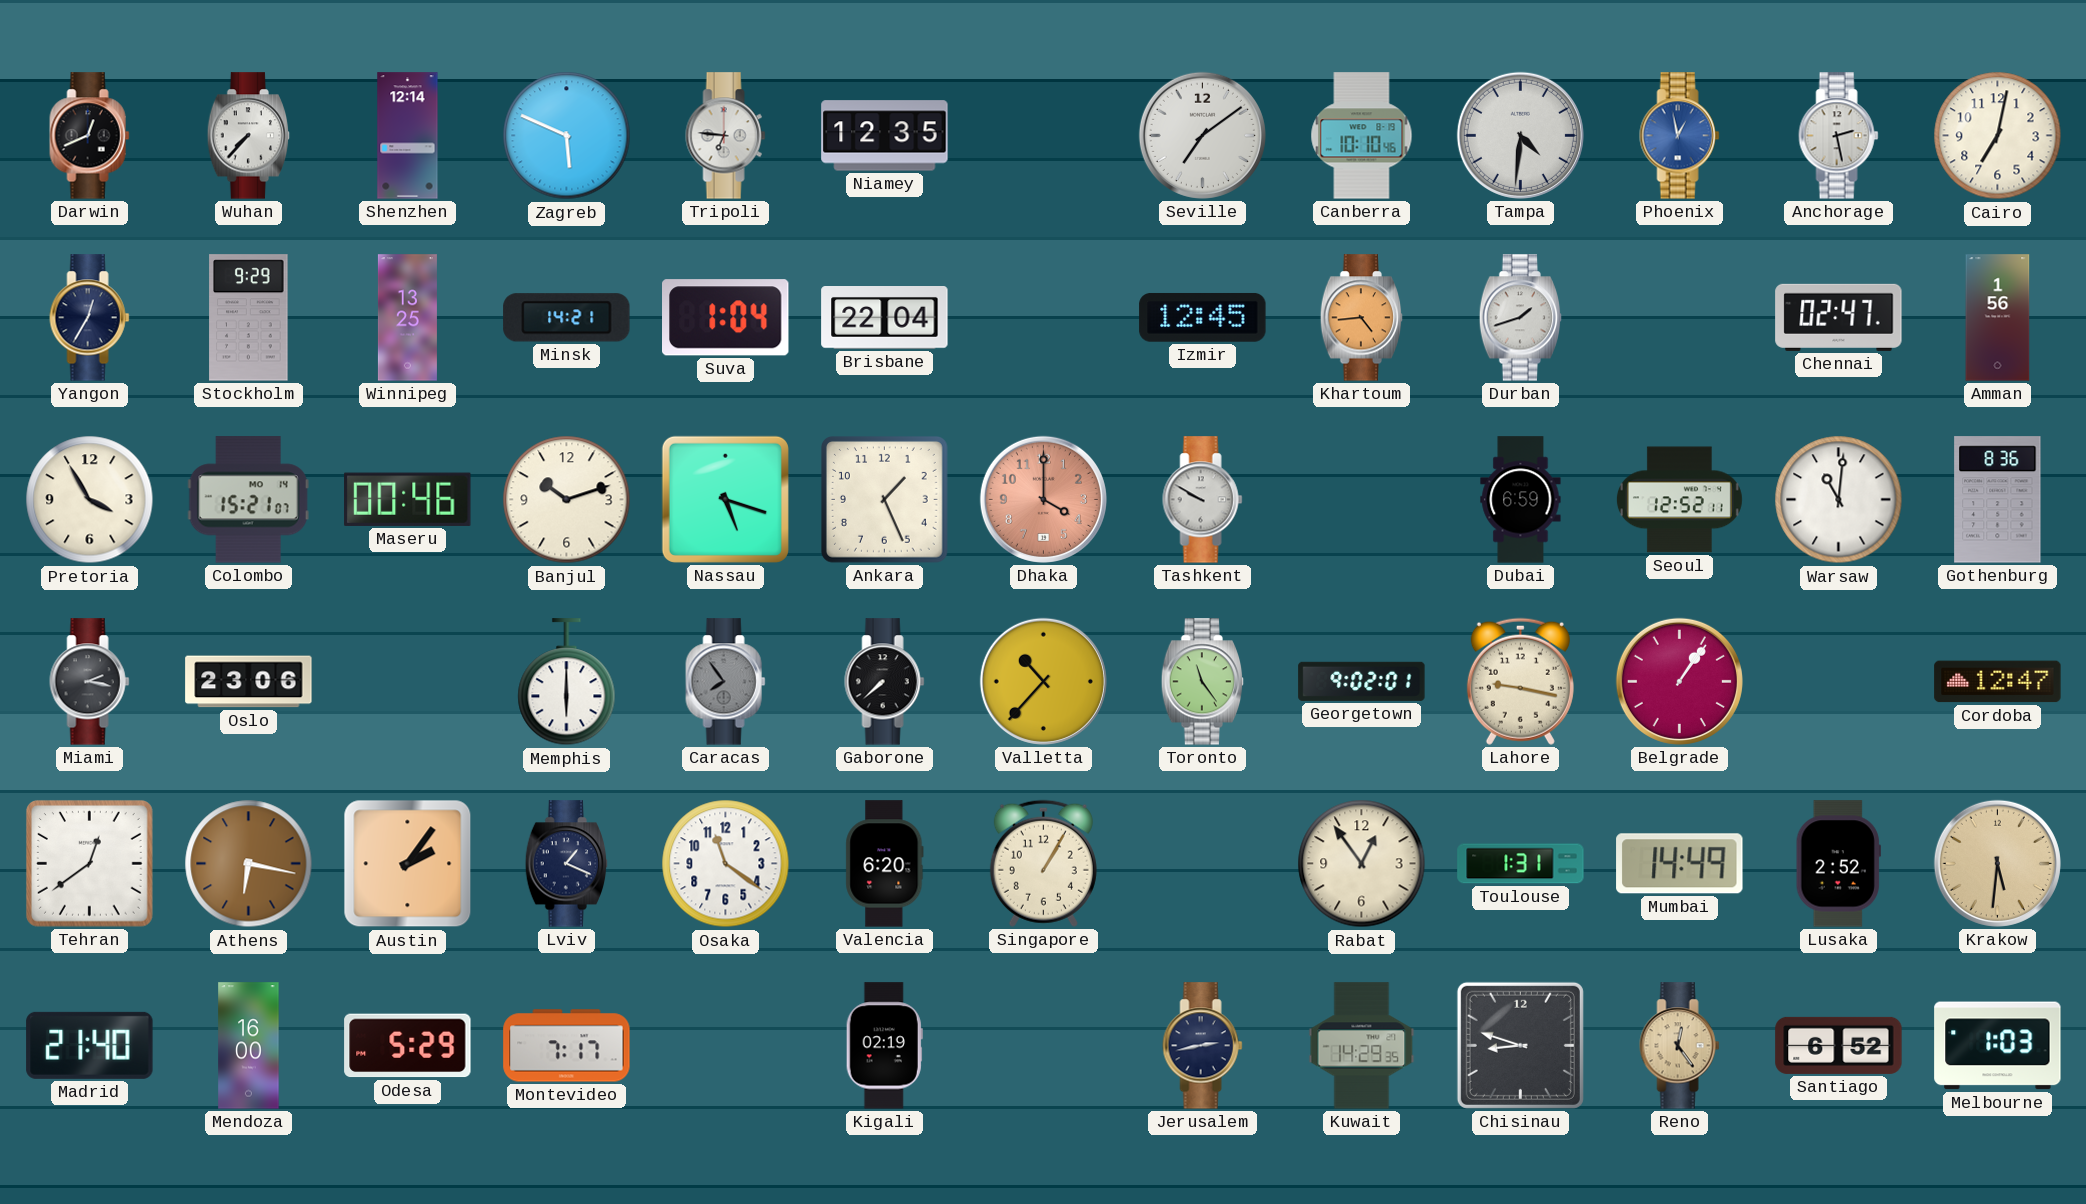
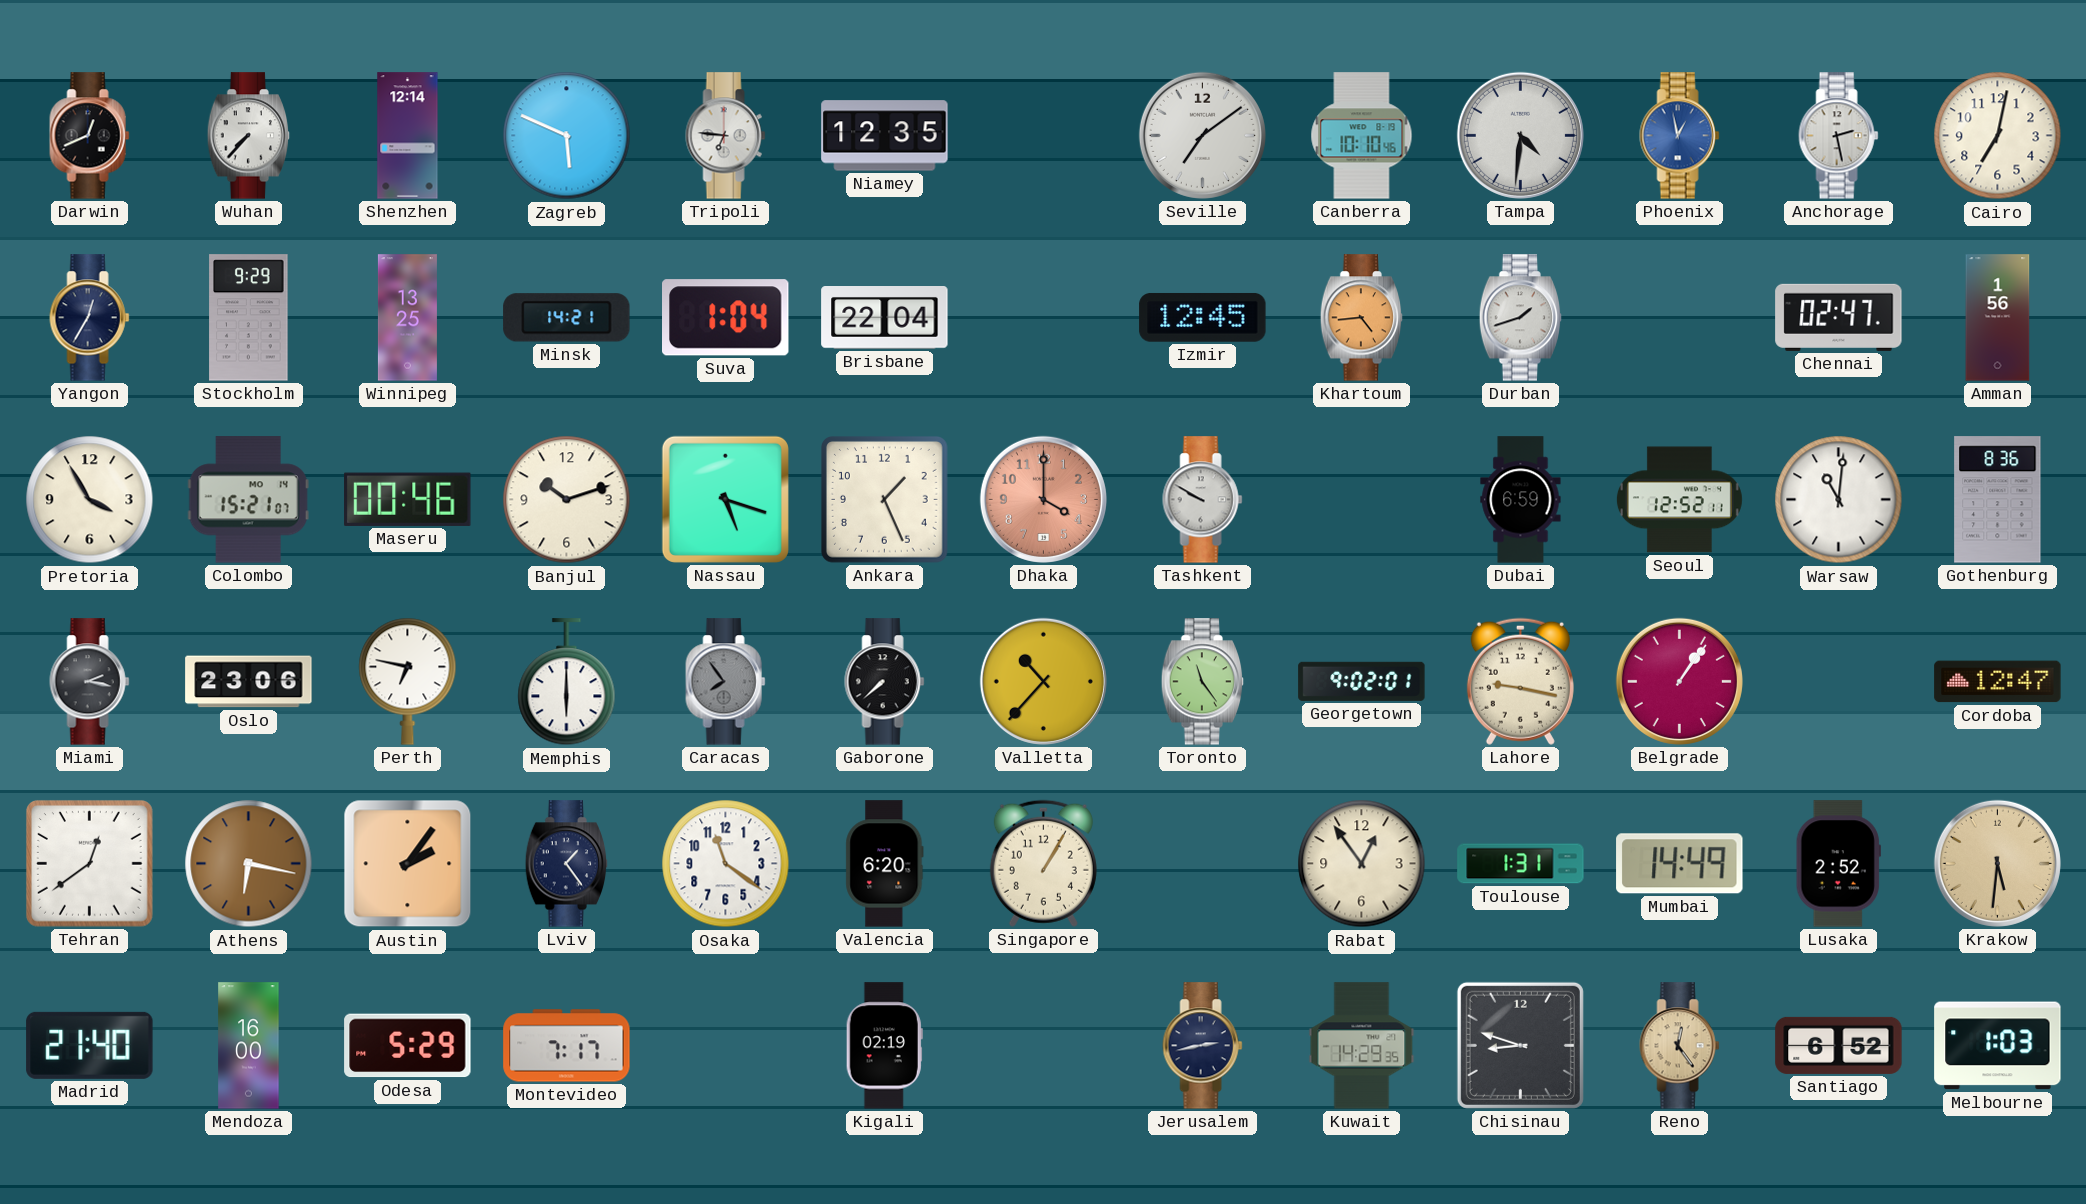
Perth: none -> 6:47 (408, 681)
Lviv: 1:19 -> 1:24 (567, 864)
